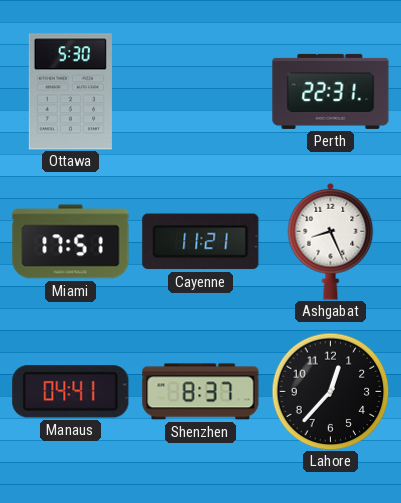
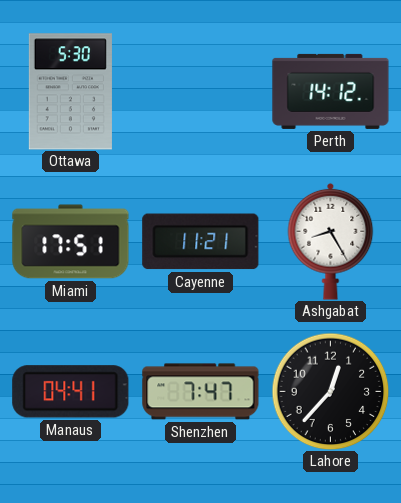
Perth: 22:31 -> 14:12 (331, 91)
Ashgabat: 8:26 -> 8:25 (331, 241)
Shenzhen: 8:37 -> 7:47 (201, 392)
